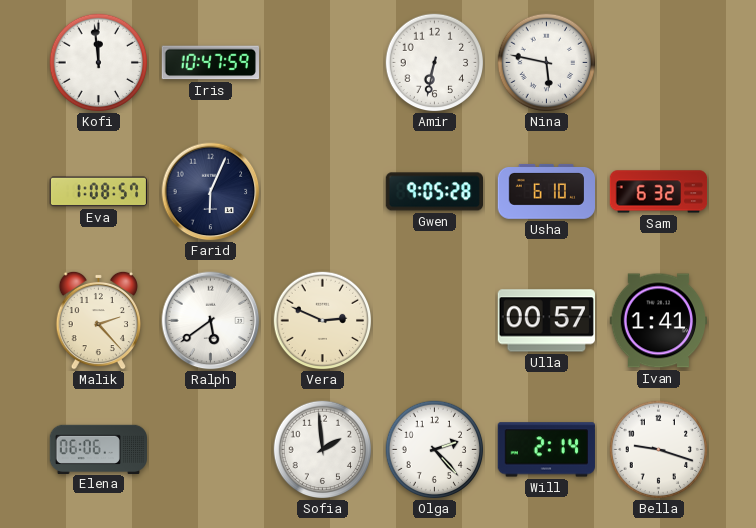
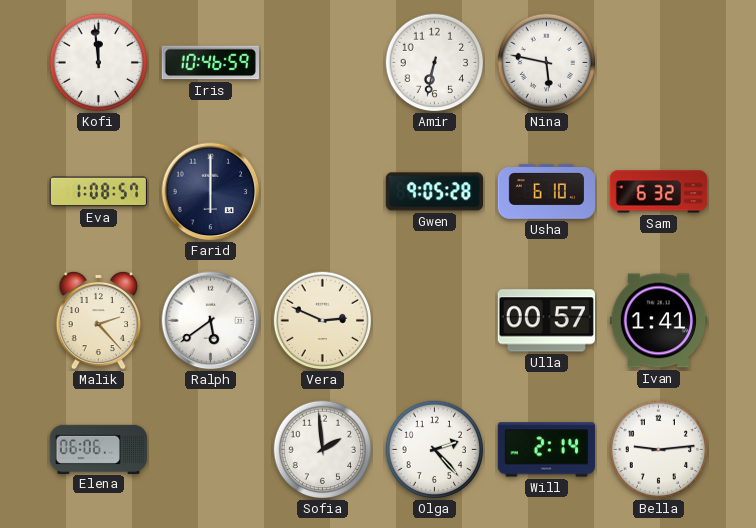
Iris: 10:47 -> 10:46 (210, 63)
Farid: 6:04 -> 6:00 (211, 192)
Bella: 9:18 -> 9:14 (659, 450)
